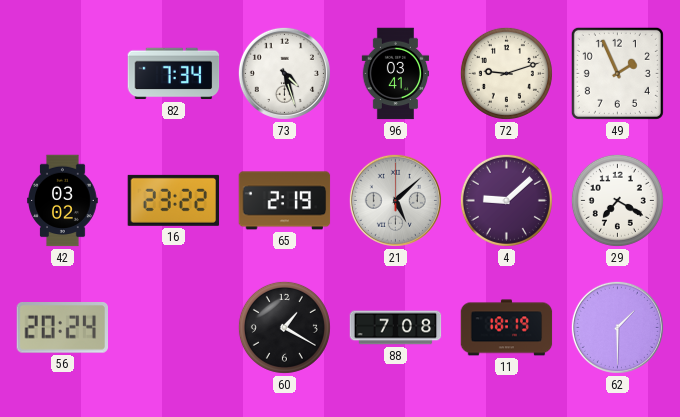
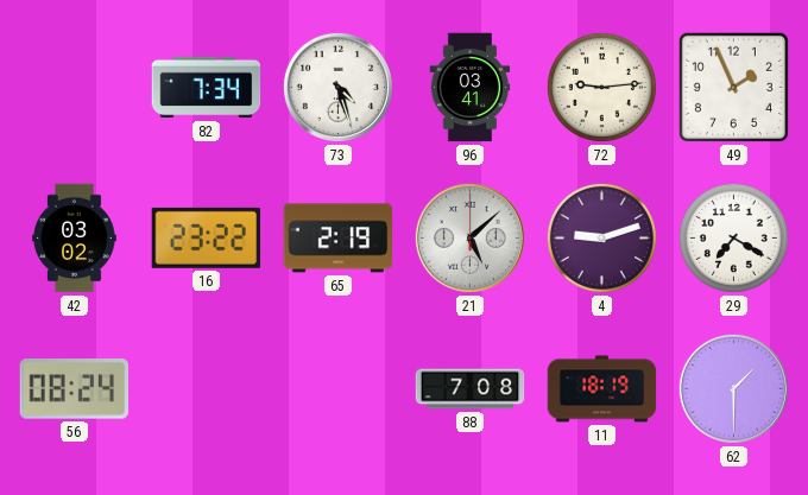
72: 9:12 -> 9:14 (601, 87)
4: 9:08 -> 9:12 (601, 237)
56: 20:24 -> 08:24 (74, 389)
60: 1:20 -> none (284, 327)
